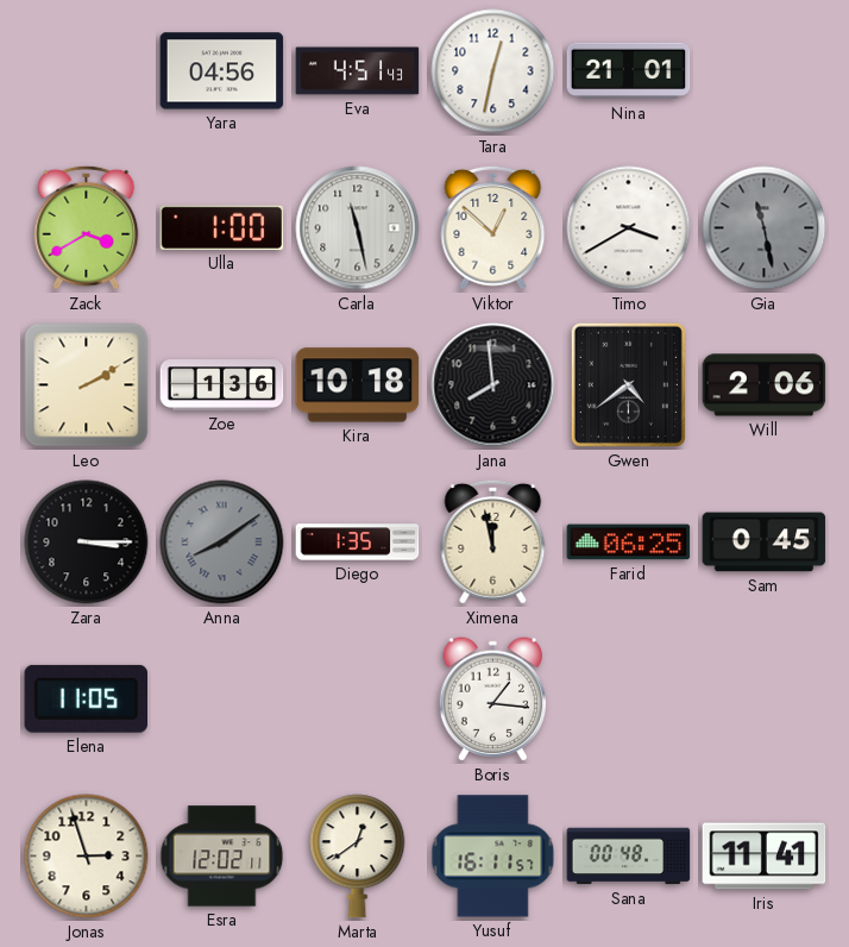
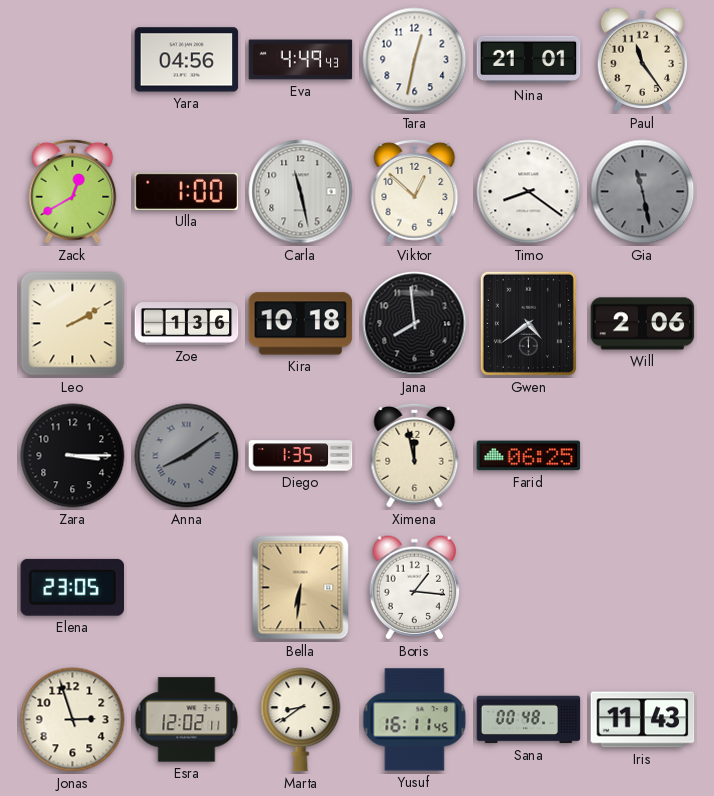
Eva: 4:51 -> 4:49 (301, 60)
Paul: none -> 11:24 (643, 60)
Zack: 3:40 -> 12:40 (73, 191)
Timo: 3:40 -> 8:21 (529, 192)
Sam: 0:45 -> none (765, 543)
Elena: 11:05 -> 23:05 (72, 587)
Bella: none -> 6:31 (301, 588)
Marta: 12:39 -> 8:39 (301, 720)
Yusuf: 16:11:57 -> 16:11:45 (415, 720)
Iris: 11:41 -> 11:43 (643, 720)
